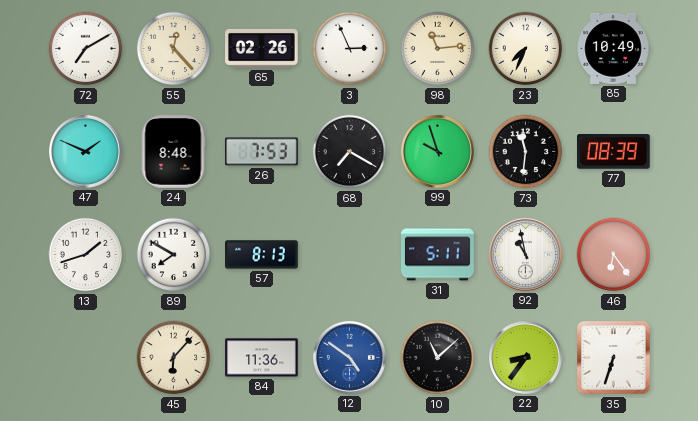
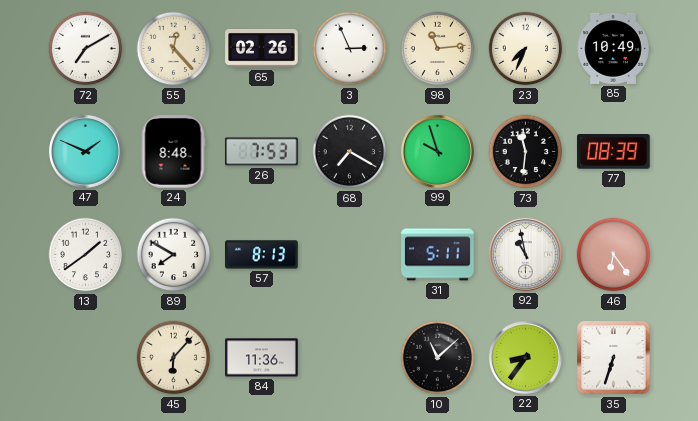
13: 1:42 -> 1:39 (86, 255)
12: 4:51 -> none (349, 357)
